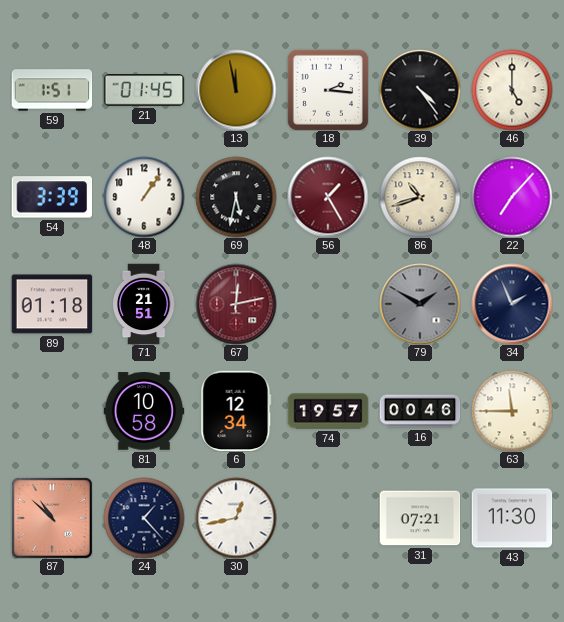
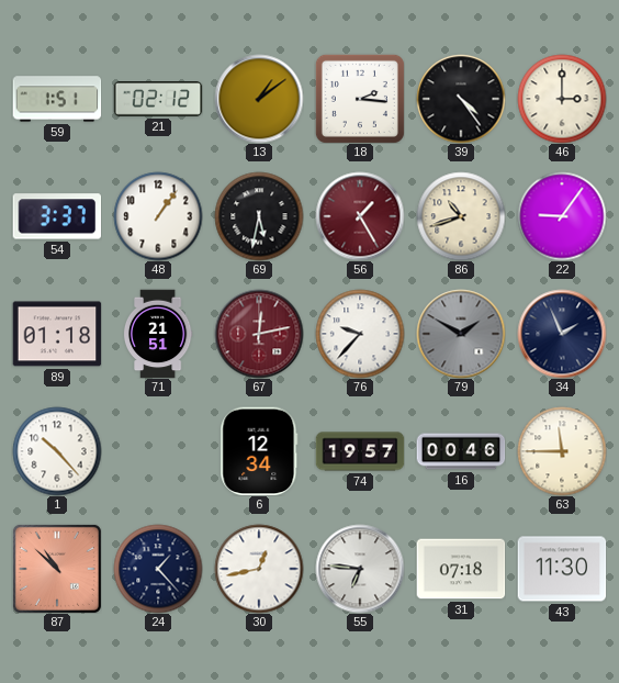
21: 01:45 -> 02:12 (158, 100)
13: 11:58 -> 1:09 (259, 99)
46: 5:00 -> 3:00 (562, 99)
54: 3:39 -> 3:37 (57, 216)
22: 7:07 -> 9:06 (562, 216)
76: none -> 9:37 (360, 334)
1: none -> 10:23 (57, 451)
81: 10:58 -> none (144, 411)
55: none -> 6:46 (360, 569)
31: 07:21 -> 07:18 (461, 569)
